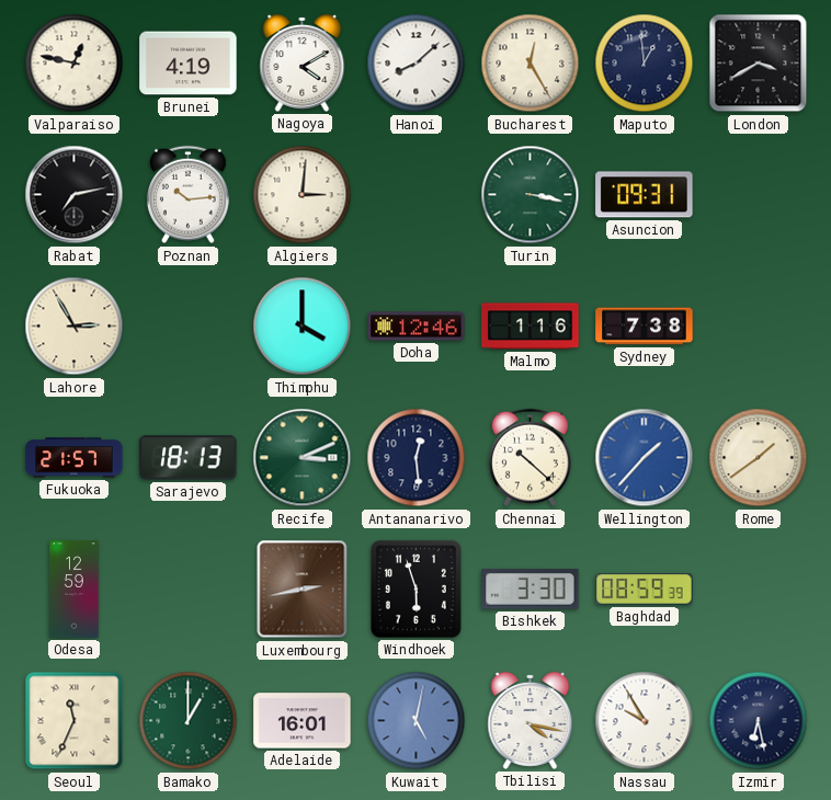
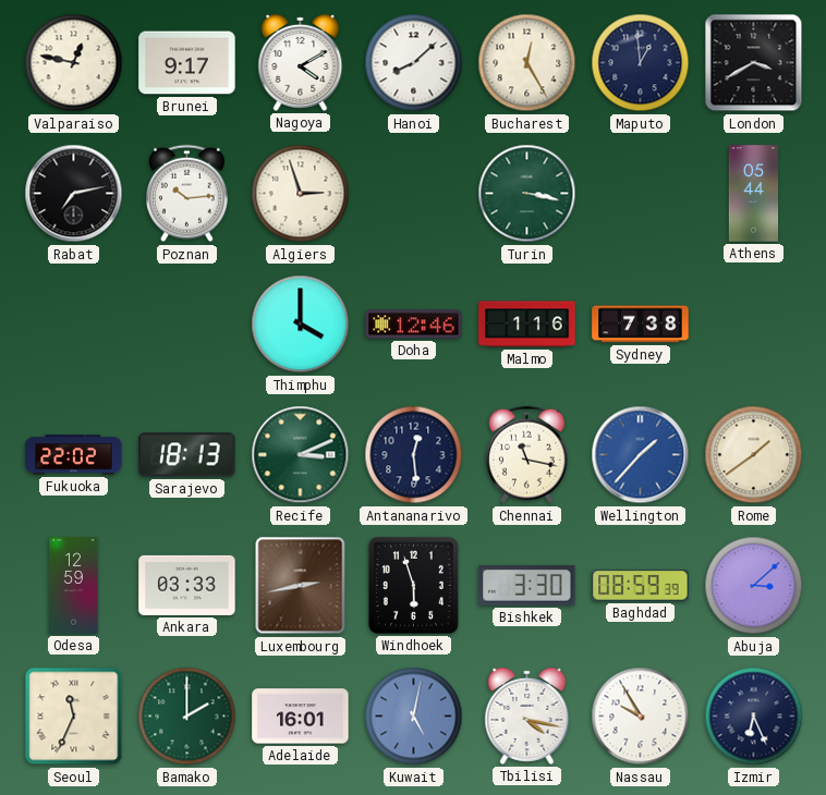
Brunei: 4:19 -> 9:17 (187, 63)
Algiers: 3:01 -> 2:57 (301, 194)
Asuncion: 09:31 -> none (645, 195)
Athens: none -> 05:44 (754, 194)
Lahore: 2:55 -> none (75, 327)
Fukuoka: 21:57 -> 22:02 (74, 455)
Chennai: 10:22 -> 11:17 (527, 455)
Ankara: none -> 03:33 (187, 585)
Abuja: none -> 3:08 (754, 586)
Bamako: 1:00 -> 2:00 (187, 717)
Izmir: 6:28 -> 6:26 (754, 717)
